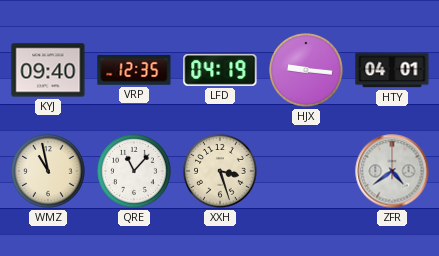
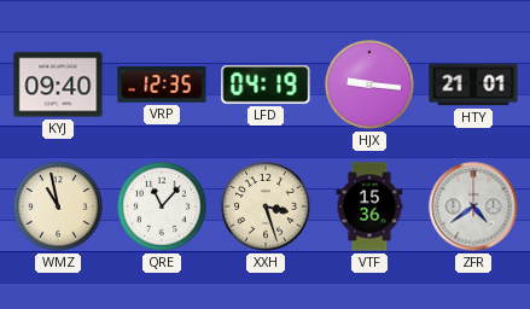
HTY: 04:01 -> 21:01 (473, 84)
VTF: none -> 15:36 (369, 206)
